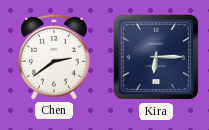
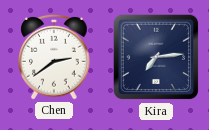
Kira: 6:15 -> 7:14 (156, 57)
